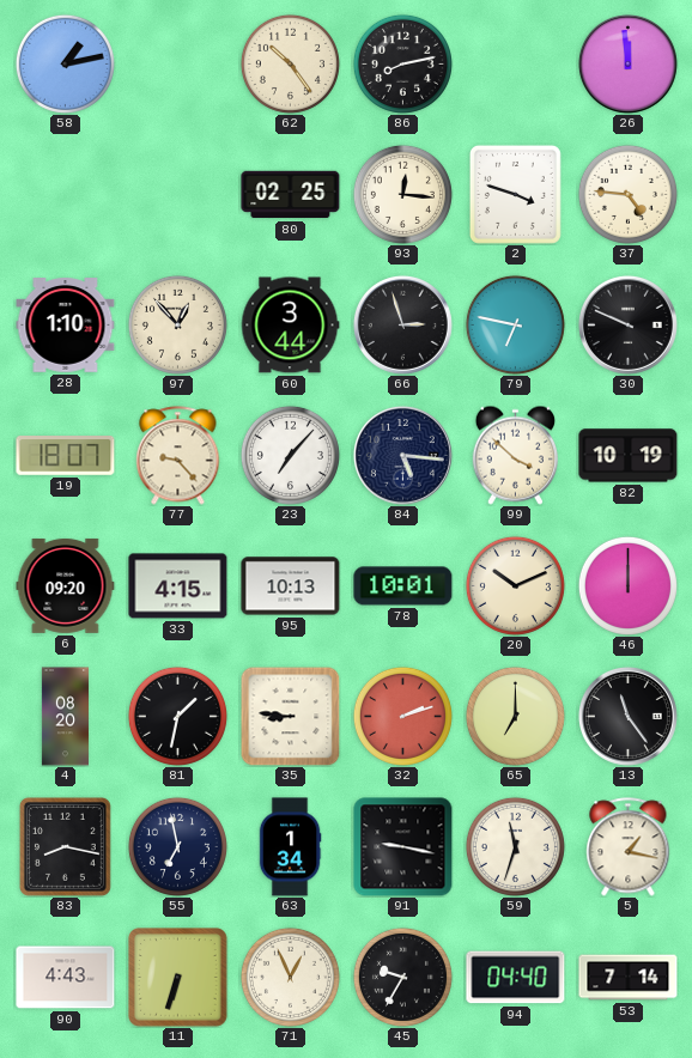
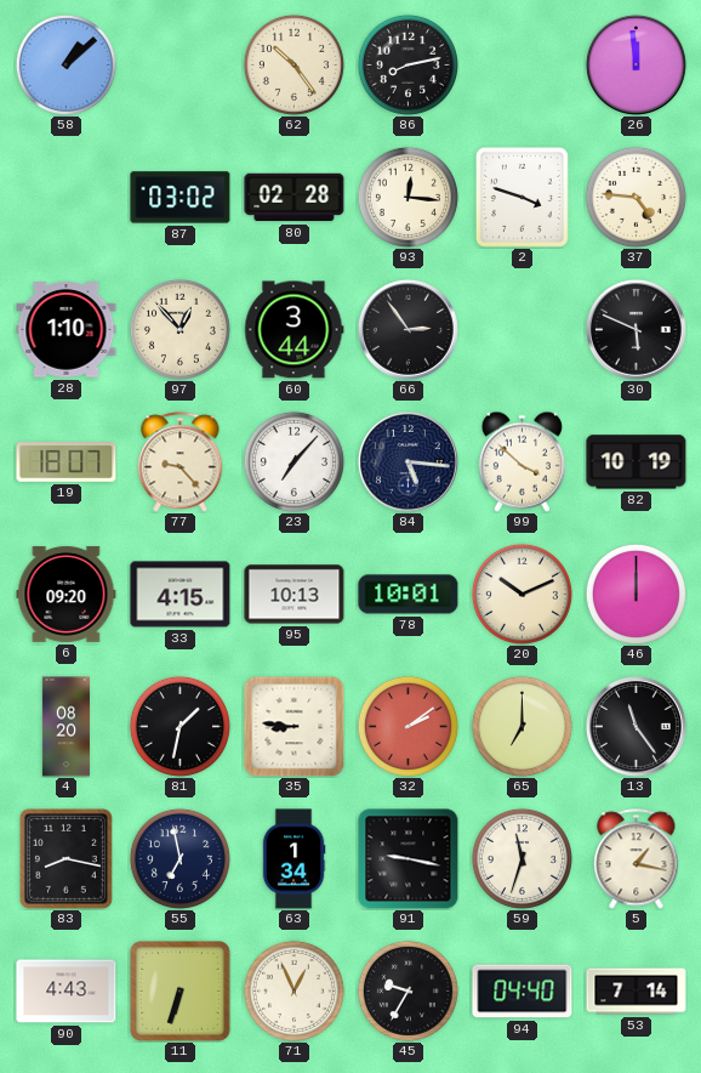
58: 1:13 -> 1:08 (65, 64)
87: none -> 03:02 (181, 198)
80: 02:25 -> 02:28 (295, 198)
66: 2:57 -> 2:54 (408, 329)
79: 6:47 -> none (515, 324)
30: 9:49 -> 5:49 (636, 329)
32: 2:12 -> 2:09 (408, 726)
